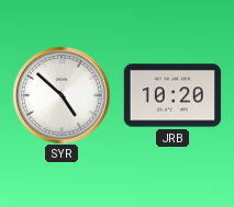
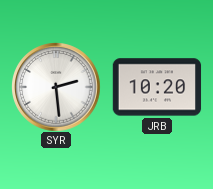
SYR: 4:52 -> 2:29 (56, 87)
